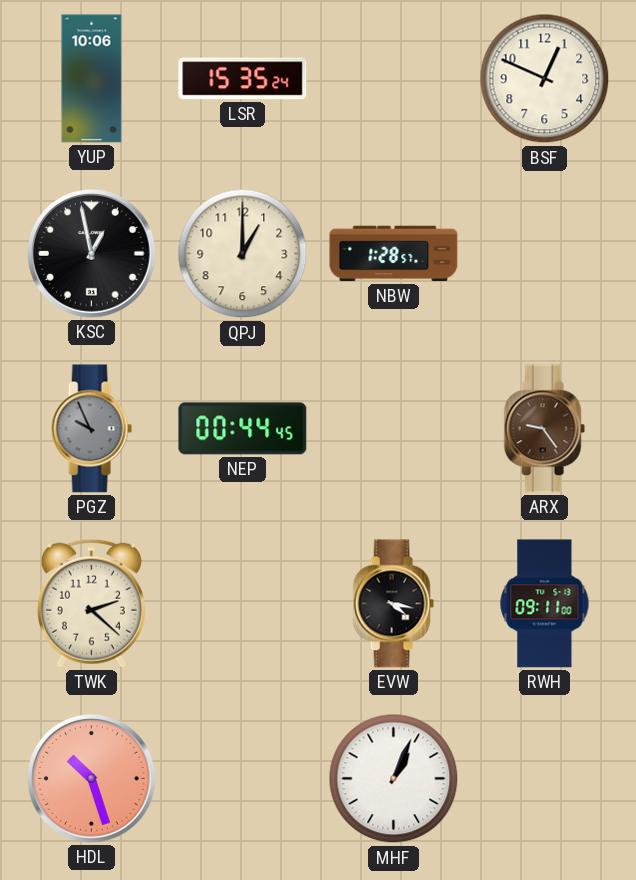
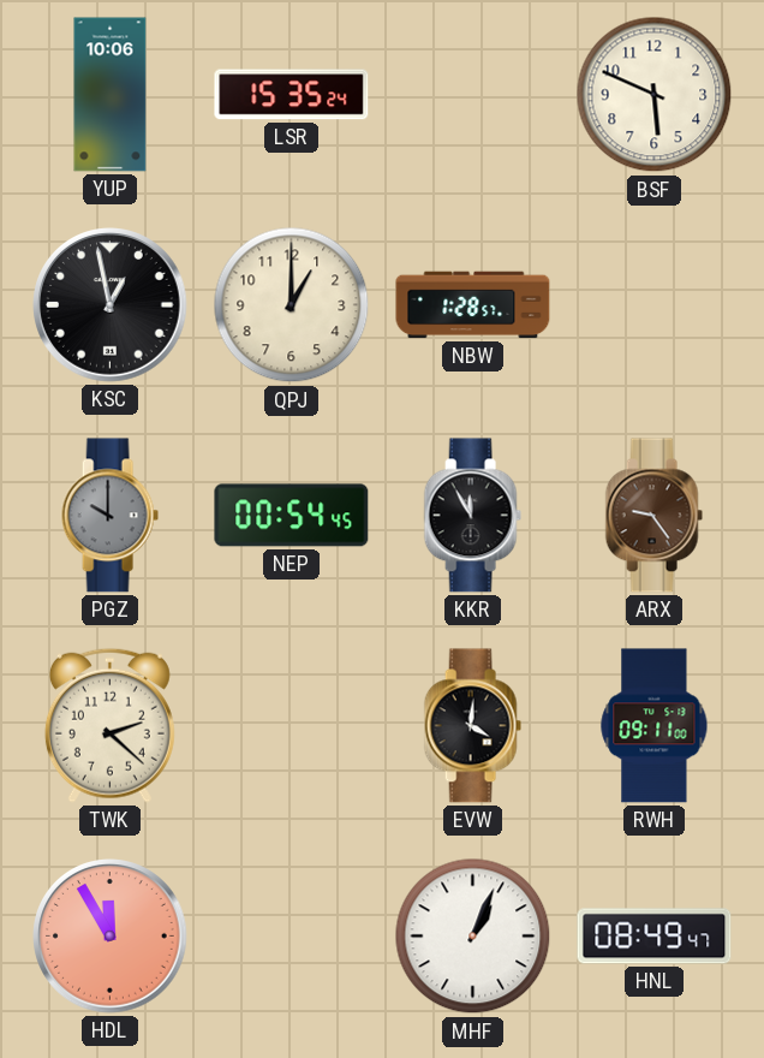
BSF: 12:49 -> 5:49 (655, 95)
PGZ: 9:56 -> 10:00 (109, 516)
NEP: 00:44 -> 00:54 (292, 516)
KKR: none -> 11:55 (472, 516)
EVW: 4:17 -> 4:01 (472, 726)
HDL: 10:27 -> 11:55 (111, 937)
HNL: none -> 08:49 (655, 937)
